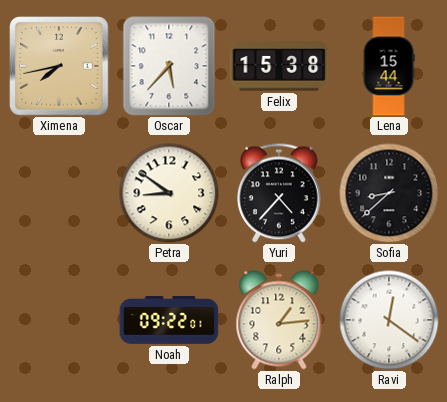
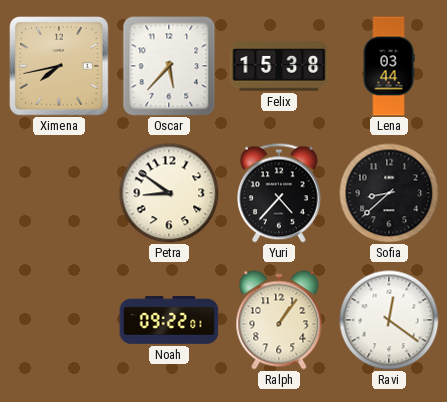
Lena: 15:44 -> 03:44 (389, 66)
Ralph: 1:14 -> 1:06 (279, 320)
